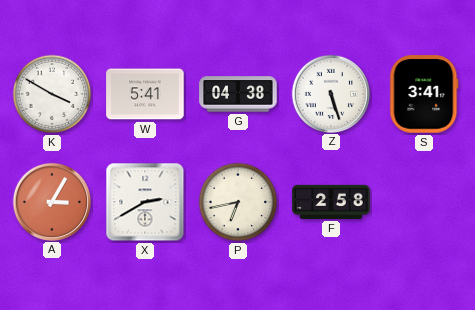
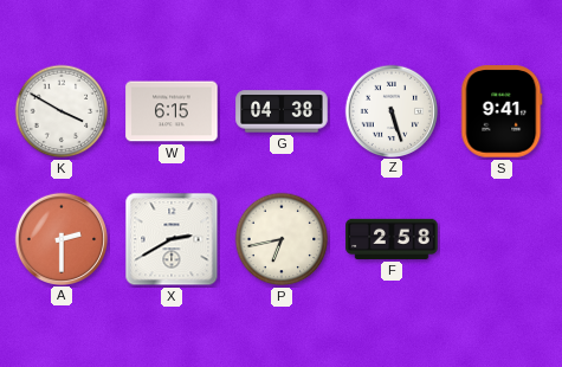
W: 5:41 -> 6:15 (172, 111)
S: 3:41 -> 9:41 (502, 111)
A: 3:05 -> 2:30 (60, 238)
